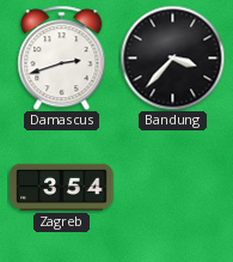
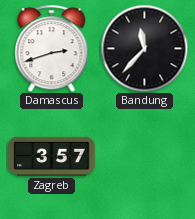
Bandung: 3:37 -> 11:37 (144, 48)
Zagreb: 3:54 -> 3:57 (52, 156)
